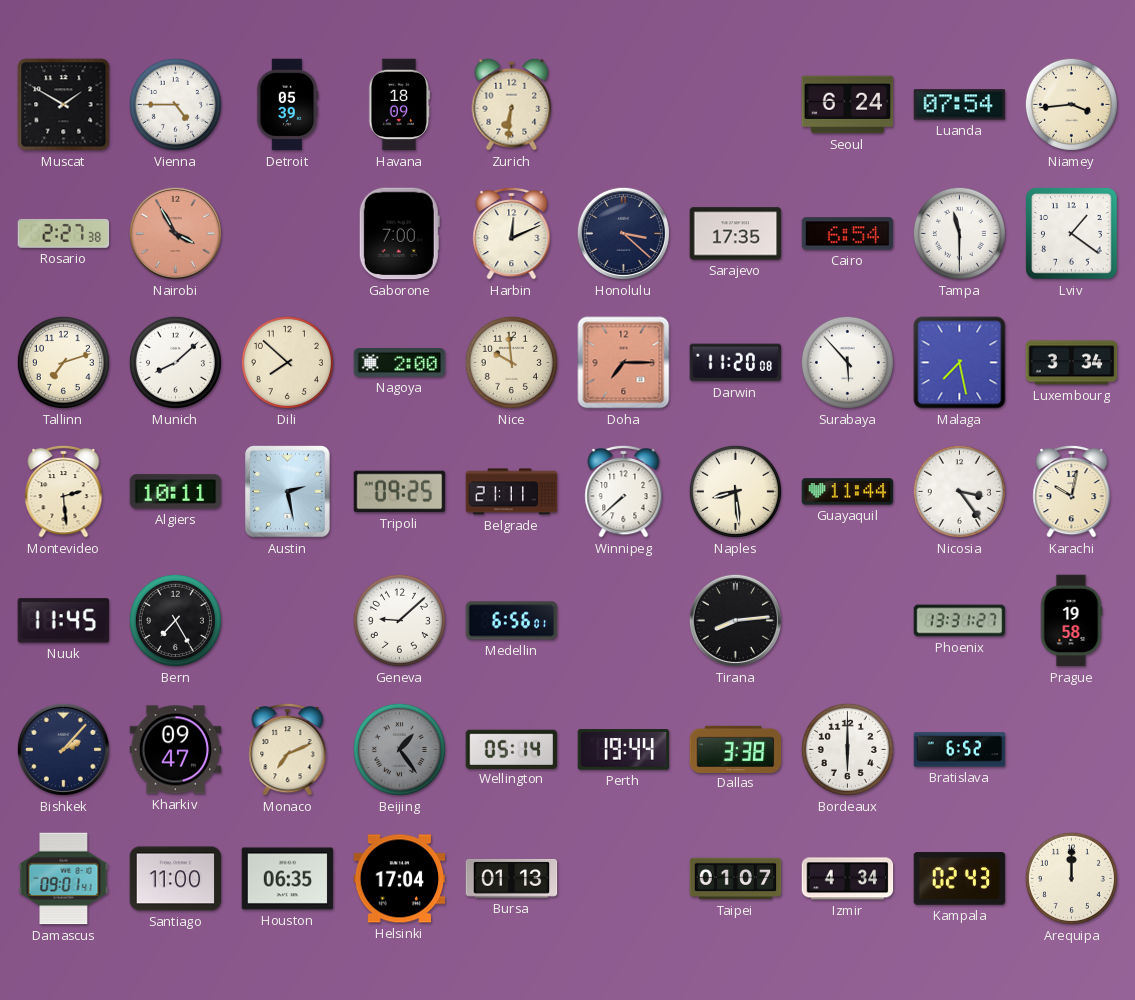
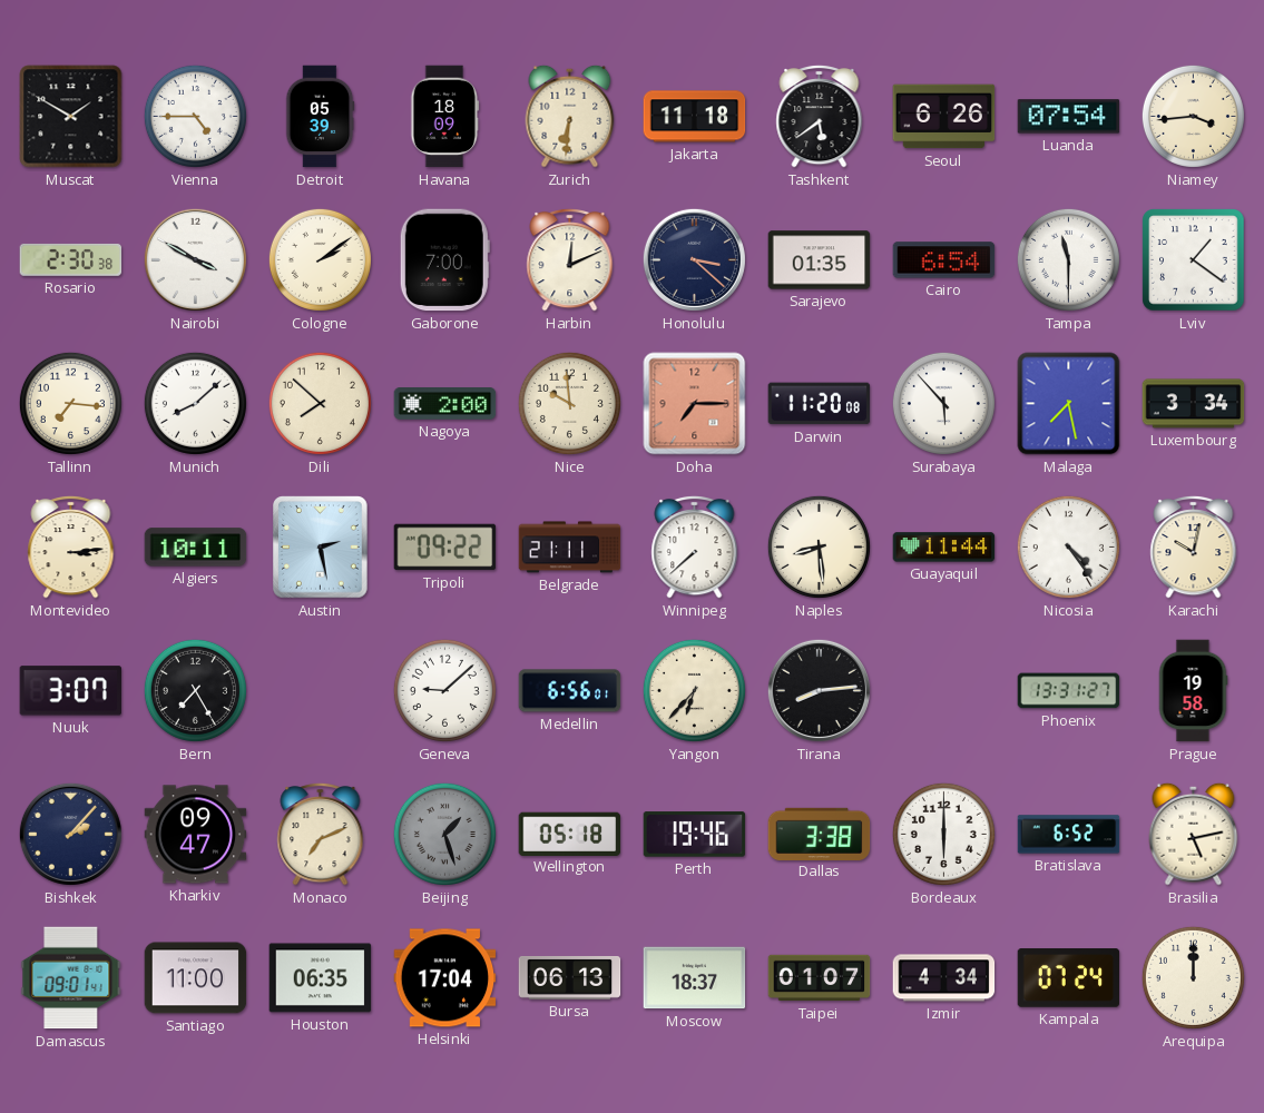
Jakarta: none -> 11:18 (695, 117)
Tashkent: none -> 5:39 (820, 116)
Seoul: 6:24 -> 6:26 (944, 117)
Rosario: 2:27 -> 2:30 (71, 259)
Nairobi: 3:55 -> 3:50 (195, 259)
Nairobi dial: salmon -> white (195, 259)
Cologne: none -> 2:09 (320, 259)
Sarajevo: 17:35 -> 01:35 (820, 260)
Tallinn: 7:12 -> 7:16 (70, 403)
Montevideo: 2:29 -> 3:14 (71, 546)
Tripoli: 09:25 -> 09:22 (445, 548)
Nicosia: 3:24 -> 4:24 (1068, 546)
Nuuk: 11:45 -> 3:07 (70, 691)
Yangon: none -> 6:37 (694, 690)
Beijing: 1:24 -> 1:27 (444, 834)
Wellington: 05:14 -> 05:18 (570, 834)
Perth: 19:44 -> 19:46 (695, 835)
Brasilia: none -> 5:13 (1194, 834)
Bursa: 01:13 -> 06:13 (570, 977)
Moscow: none -> 18:37 (695, 978)
Kampala: 02:43 -> 07:24 (1069, 978)
